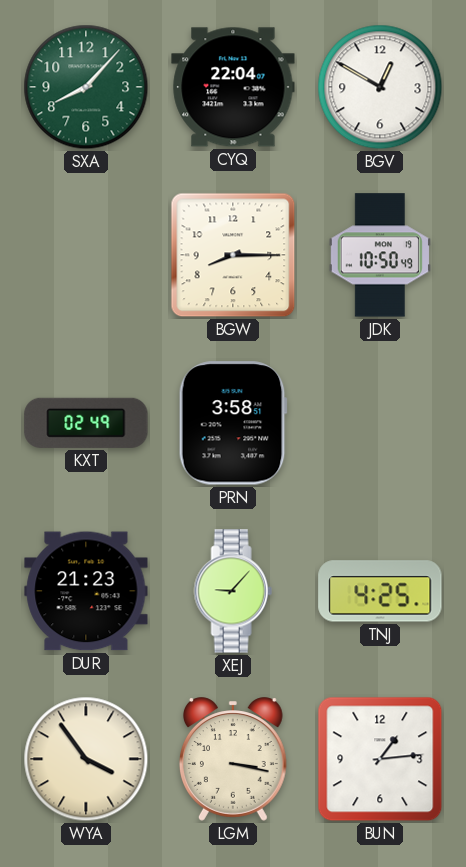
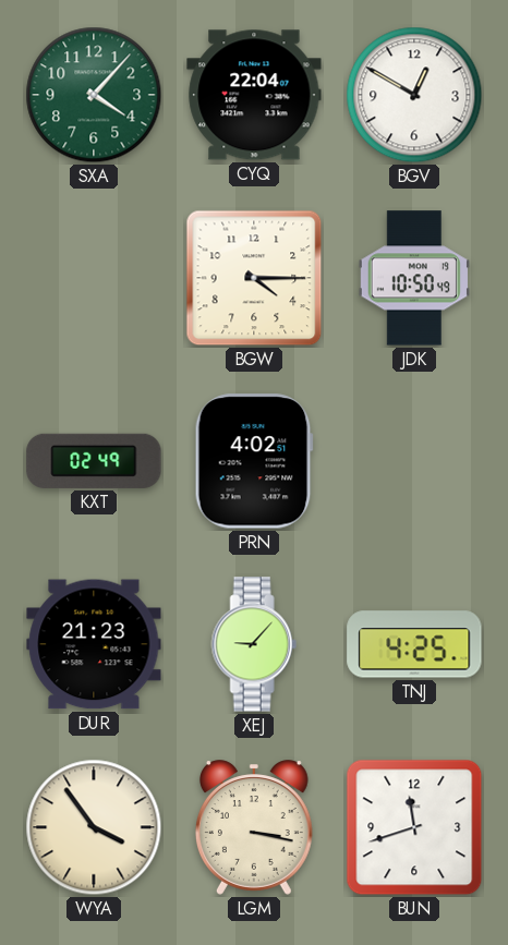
SXA: 8:07 -> 4:07 (94, 95)
BGW: 8:15 -> 4:15 (254, 278)
PRN: 3:58 -> 4:02 (254, 461)
BUN: 1:14 -> 11:42 (414, 827)
